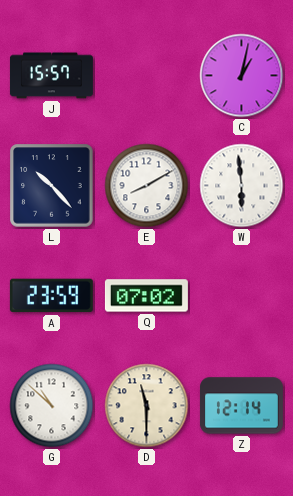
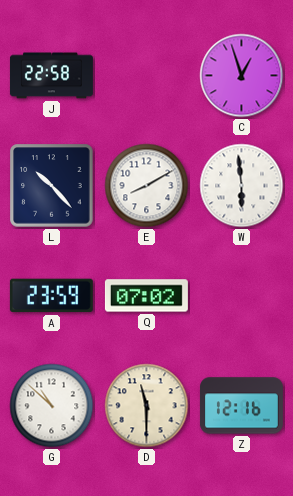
J: 15:57 -> 22:58 (51, 76)
C: 1:02 -> 12:57 (242, 76)
Z: 12:14 -> 12:16 (241, 406)
